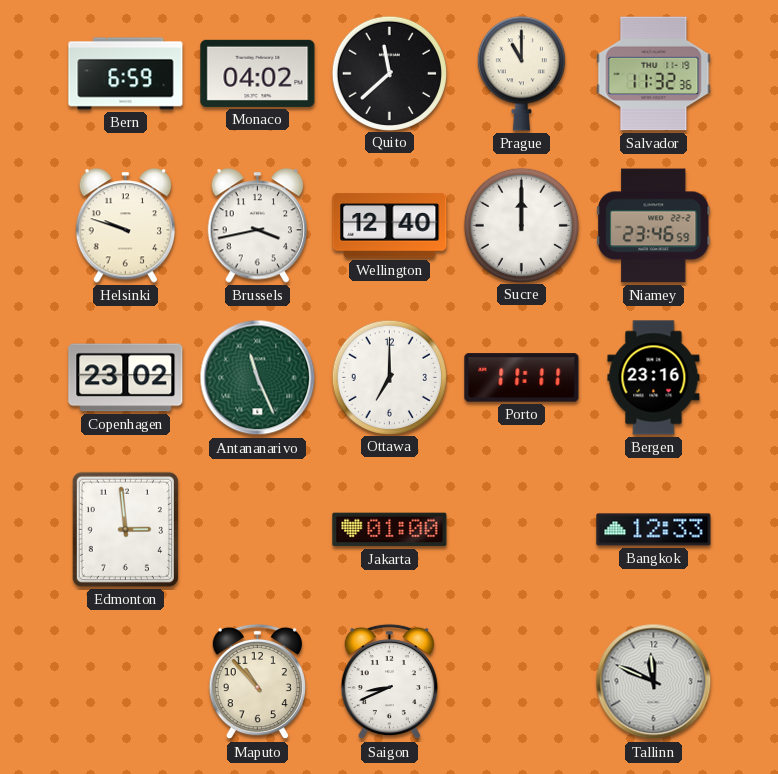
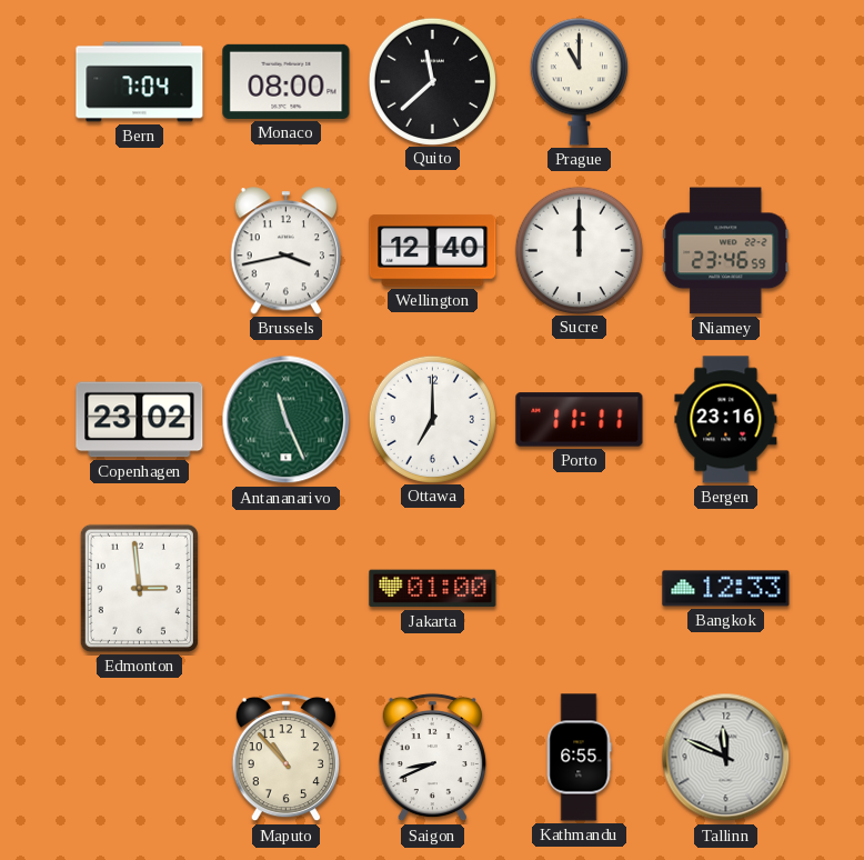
Bern: 6:59 -> 7:04 (140, 82)
Monaco: 04:02 -> 08:00 (287, 81)
Salvador: 11:32 -> none (654, 74)
Helsinki: 9:48 -> none (125, 226)
Kathmandu: none -> 6:55 (579, 758)
